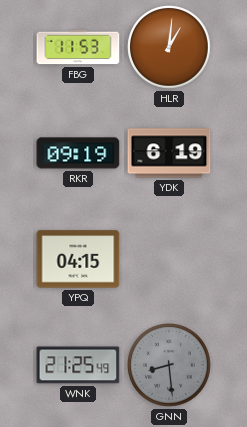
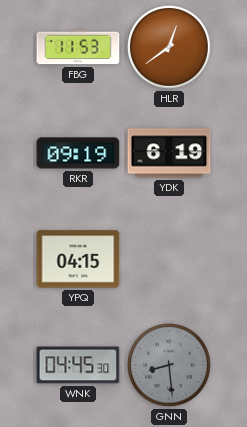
HLR: 1:01 -> 12:39 (170, 48)
WNK: 21:25 -> 04:45 (78, 365)
